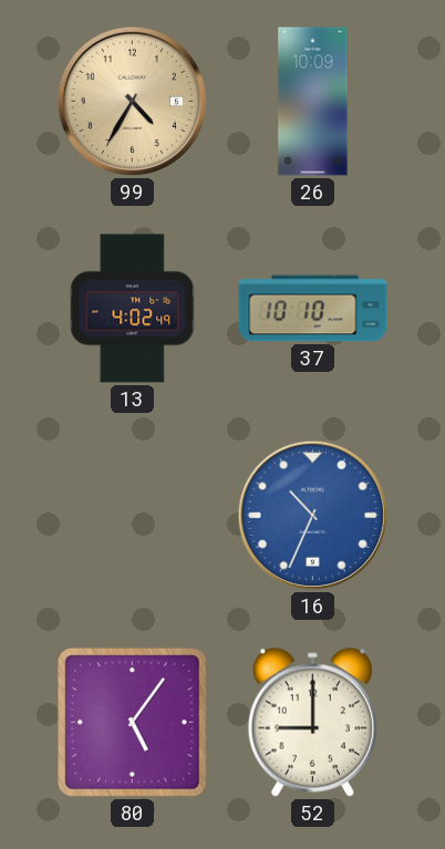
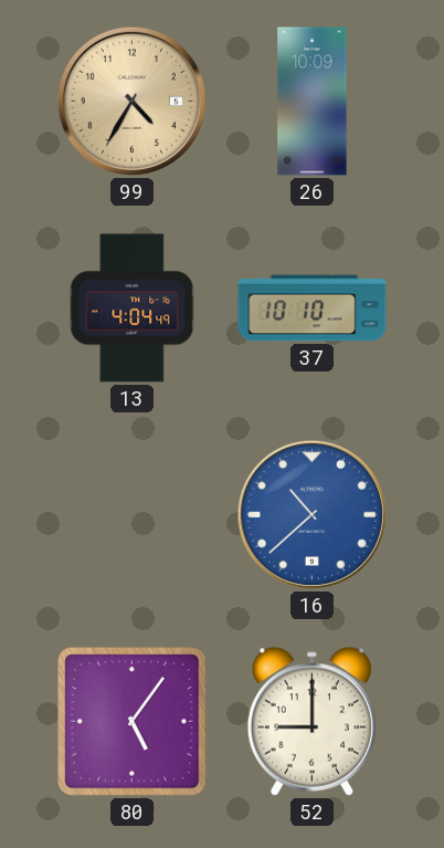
13: 4:02 -> 4:04 (133, 308)
16: 10:34 -> 10:38 (311, 514)
